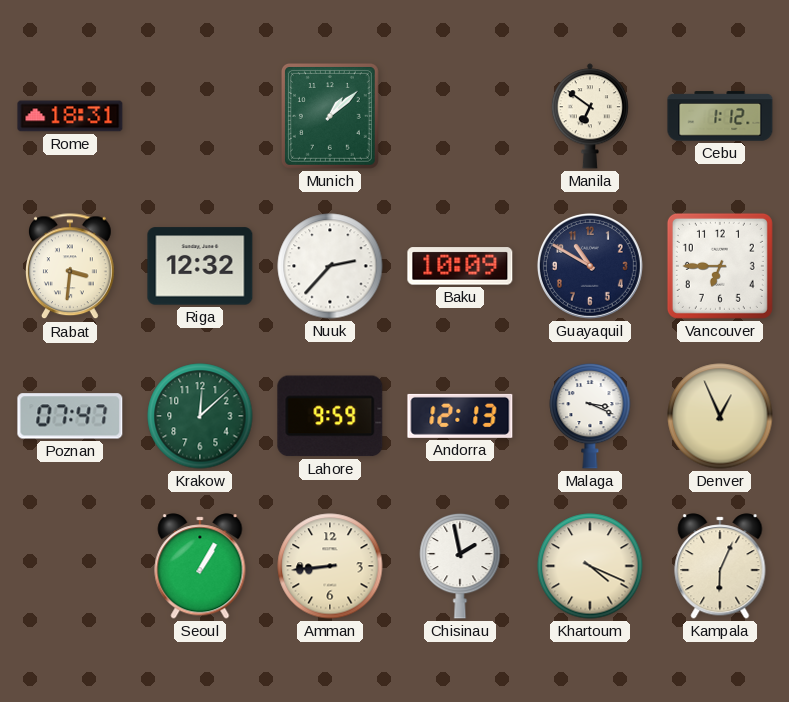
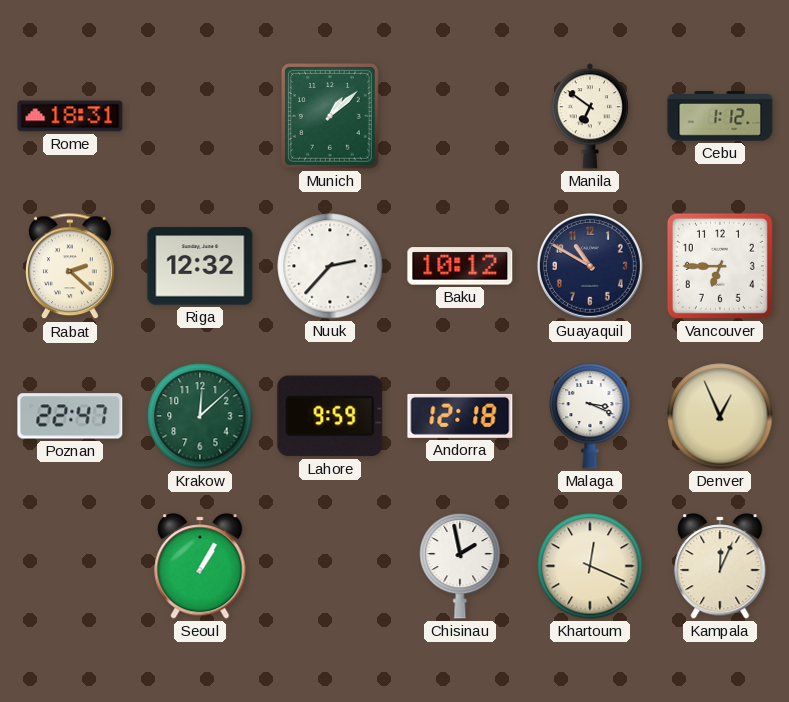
Rabat: 3:31 -> 2:22 (71, 267)
Baku: 10:09 -> 10:12 (460, 266)
Poznan: 07:47 -> 22:47 (70, 416)
Andorra: 12:13 -> 12:18 (460, 416)
Amman: 8:44 -> none (330, 566)
Khartoum: 4:19 -> 12:19 (590, 566)
Kampala: 6:04 -> 12:04 (720, 566)
